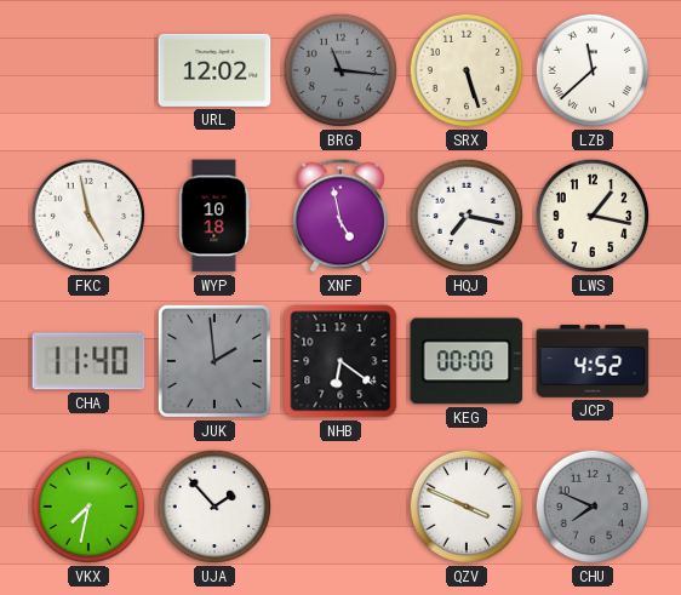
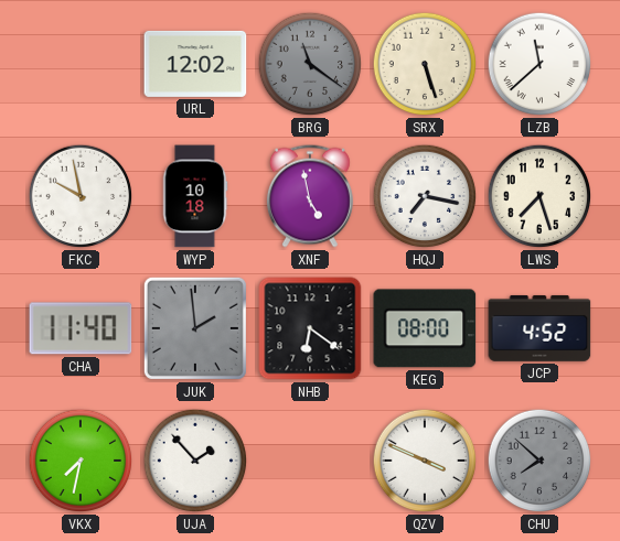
BRG: 11:16 -> 11:21 (310, 64)
FKC: 4:58 -> 9:58 (81, 196)
LWS: 1:17 -> 7:27 (539, 196)
KEG: 00:00 -> 08:00 (425, 328)
CHU: 7:49 -> 7:52 (539, 461)
